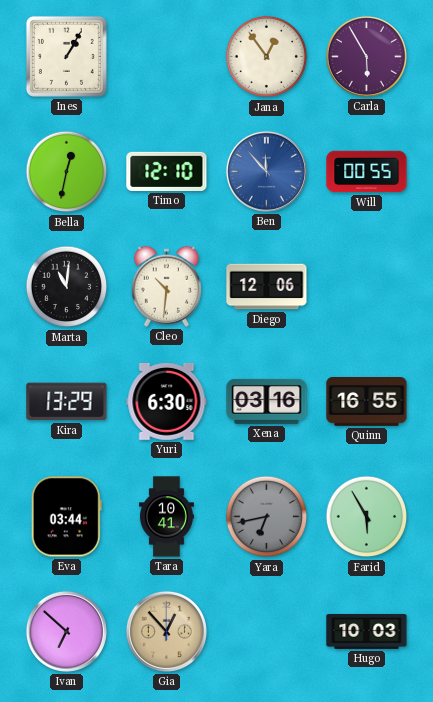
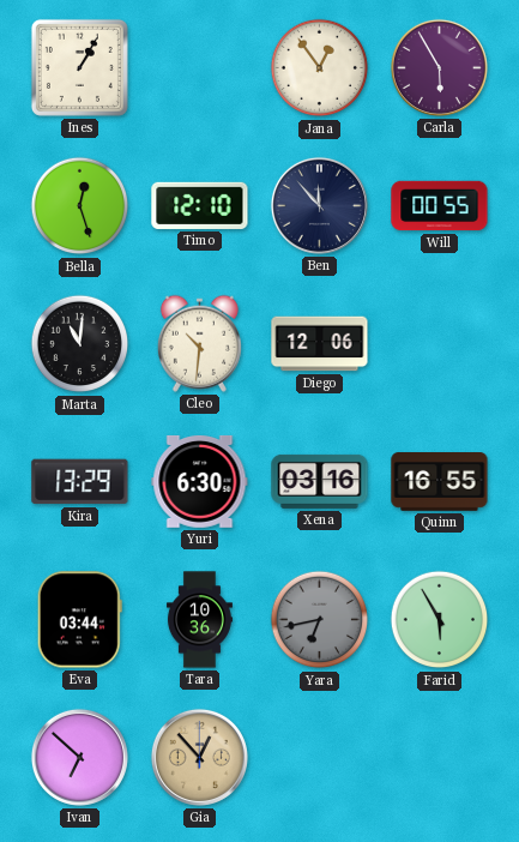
Bella: 12:32 -> 12:27 (80, 206)
Ben dial: blue -> navy (319, 205)
Tara: 10:41 -> 10:36 (199, 620)
Hugo: 10:03 -> none (367, 631)
